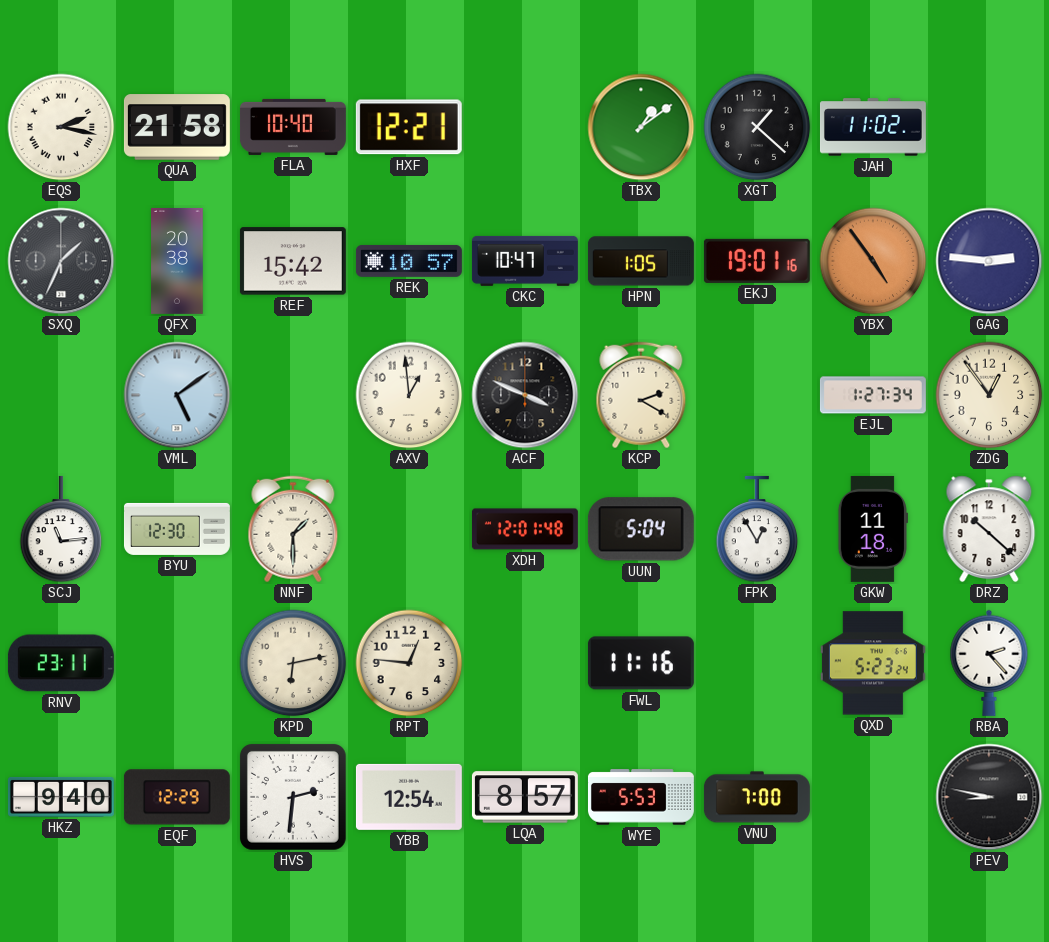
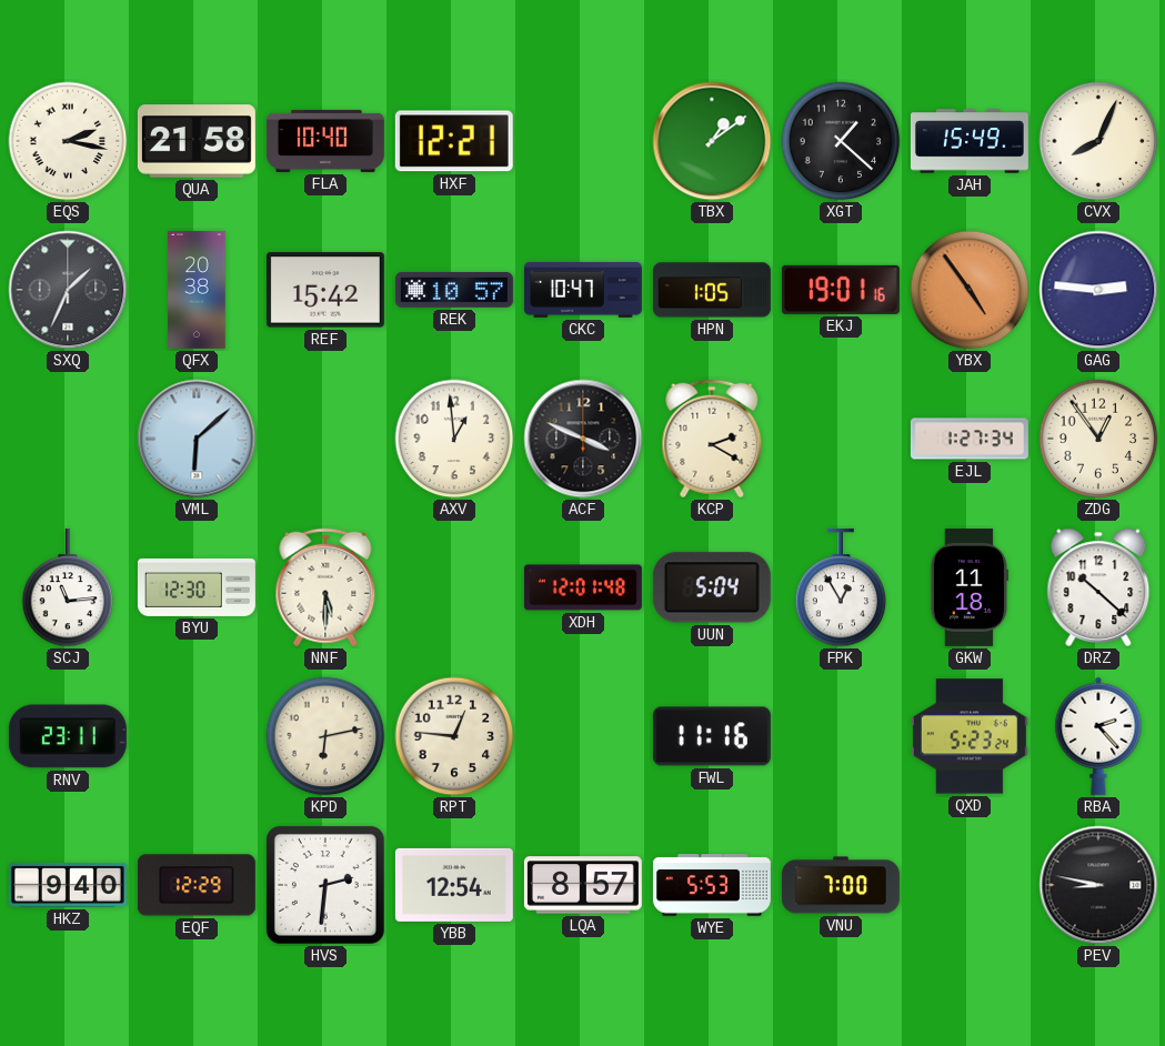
JAH: 11:02 -> 15:49 (970, 141)
CVX: none -> 8:04 (1098, 141)
VML: 5:09 -> 6:08 (197, 439)
NNF: 1:30 -> 5:30 (325, 587)
